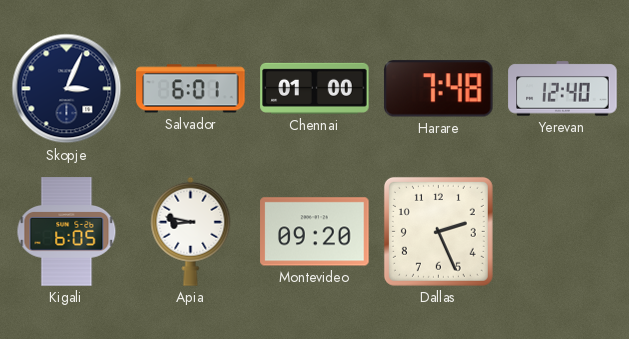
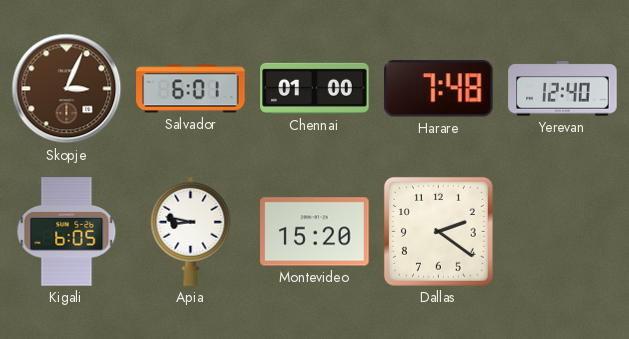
Skopje dial: navy -> brown (67, 89)
Montevideo: 09:20 -> 15:20 (315, 232)
Dallas: 2:26 -> 2:21 (438, 231)
